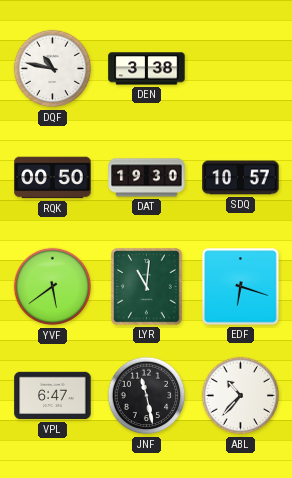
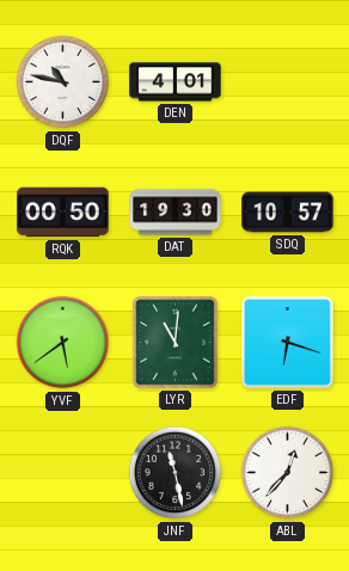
DEN: 3:38 -> 4:01 (176, 82)
VPL: 6:47 -> none (53, 396)
ABL: 10:37 -> 12:37 (288, 473)
